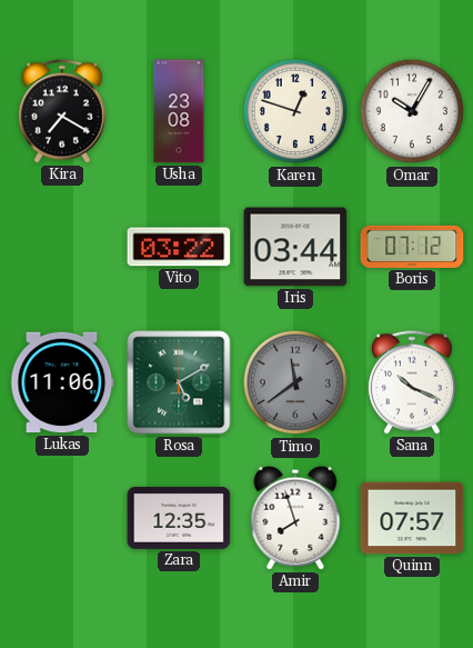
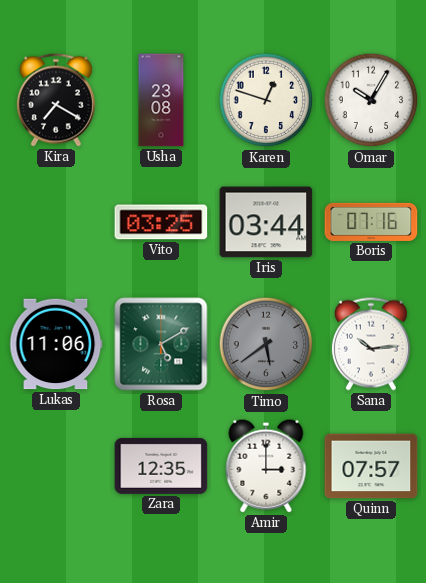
Vito: 03:22 -> 03:25 (161, 222)
Boris: 07:12 -> 07:16 (371, 222)
Timo: 11:39 -> 5:39 (266, 344)
Sana: 10:19 -> 10:14 (371, 344)
Amir: 7:57 -> 3:00 (266, 466)
